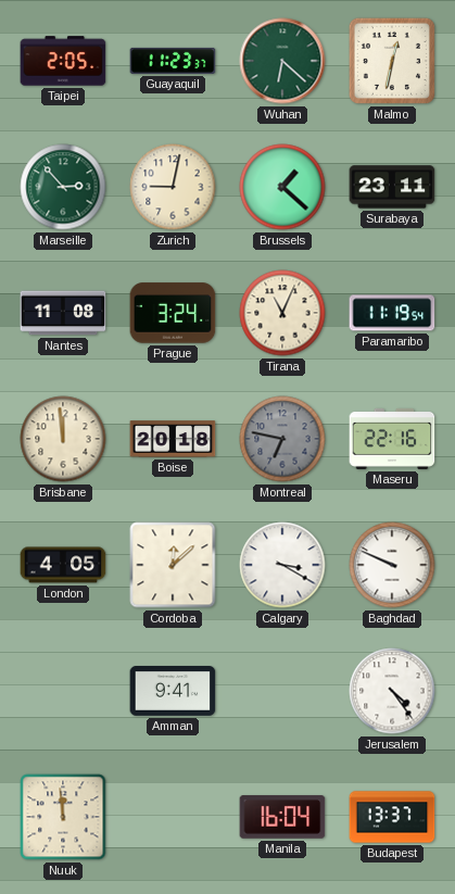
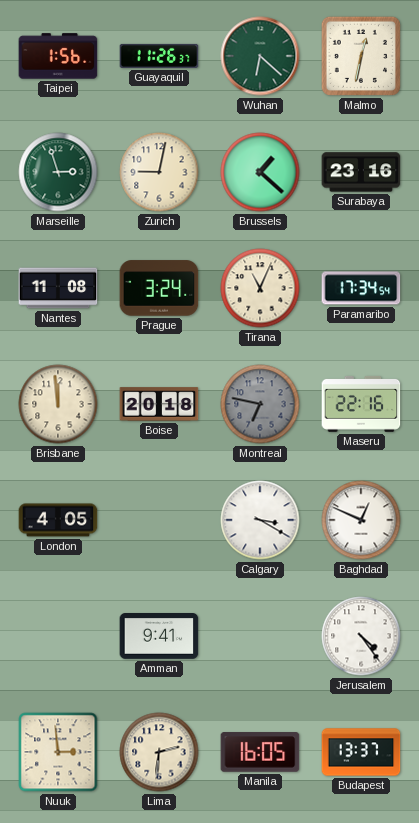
Taipei: 2:05 -> 1:56 (58, 56)
Guayaquil: 11:23 -> 11:26 (159, 56)
Marseille: 2:53 -> 2:57 (58, 172)
Surabaya: 23:11 -> 23:16 (361, 172)
Paramaribo: 11:19 -> 17:34 (361, 288)
Cordoba: 12:08 -> none (173, 565)
Baghdad: 9:49 -> 12:49 (361, 520)
Nuuk: 11:59 -> 2:59 (58, 752)
Lima: none -> 2:31 (159, 752)
Manila: 16:04 -> 16:05 (260, 752)
